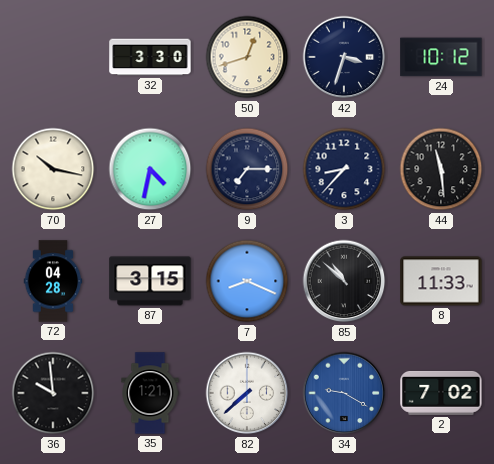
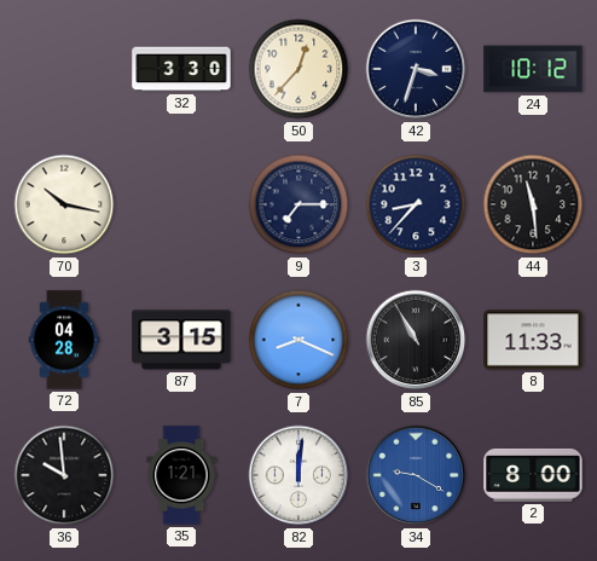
50: 12:42 -> 12:37 (298, 69)
27: 4:32 -> none (150, 169)
85: 10:52 -> 10:55 (416, 340)
82: 7:38 -> 12:01 (298, 475)
2: 7:02 -> 8:00 (533, 475)
